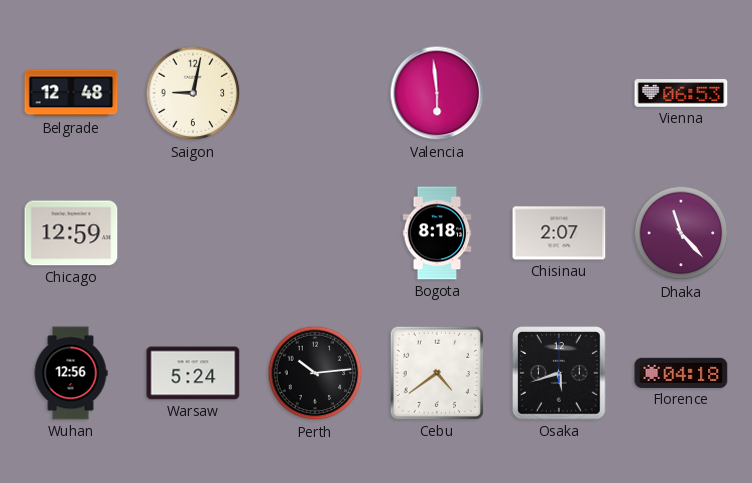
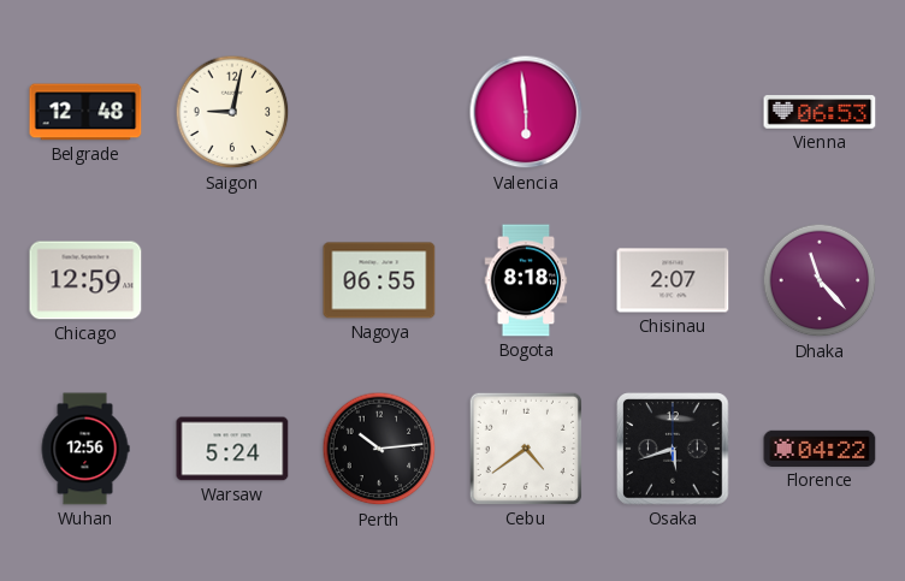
Nagoya: none -> 06:55 (379, 280)
Florence: 04:18 -> 04:22 (820, 449)
